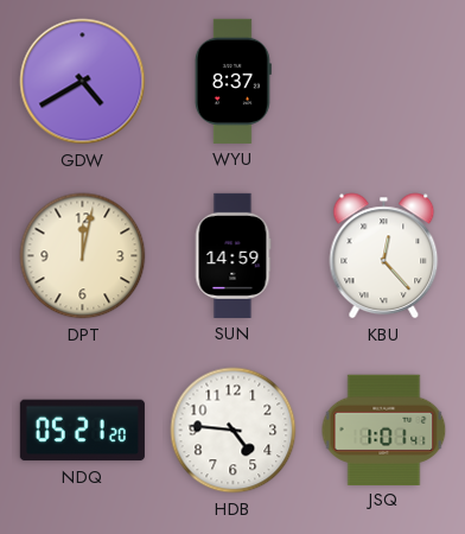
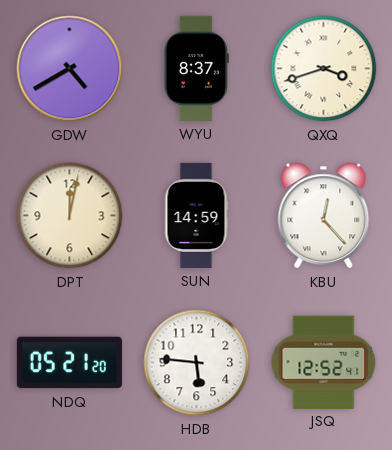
QXQ: none -> 3:42 (324, 69)
HDB: 4:46 -> 5:46 (197, 363)
JSQ: 1:01 -> 12:52 (324, 362)
